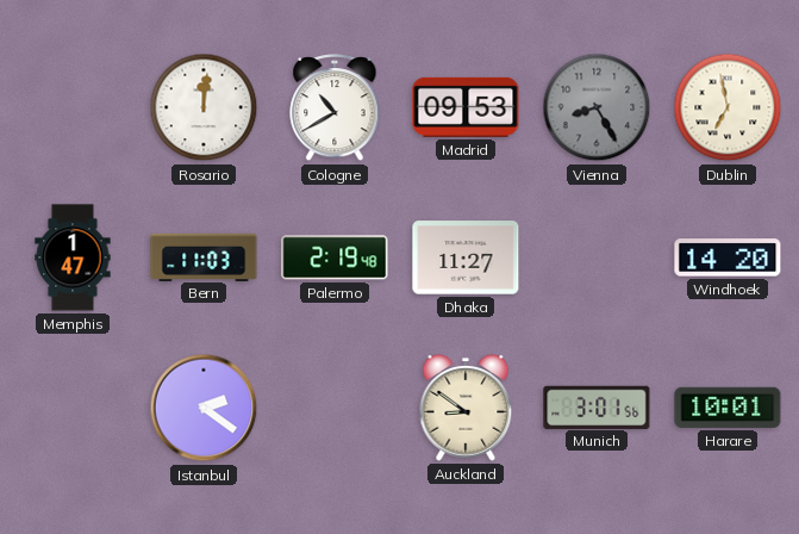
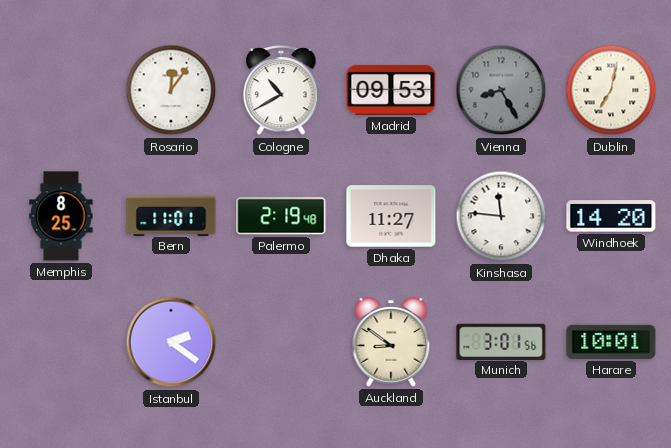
Rosario: 12:01 -> 12:06 (171, 90)
Dublin: 6:58 -> 7:02 (611, 90)
Memphis: 1:47 -> 8:25 (61, 216)
Bern: 11:03 -> 11:01 (171, 215)
Kinshasa: none -> 11:46 (501, 216)
